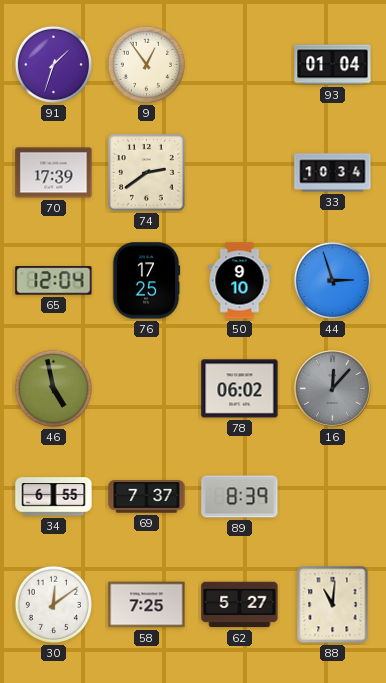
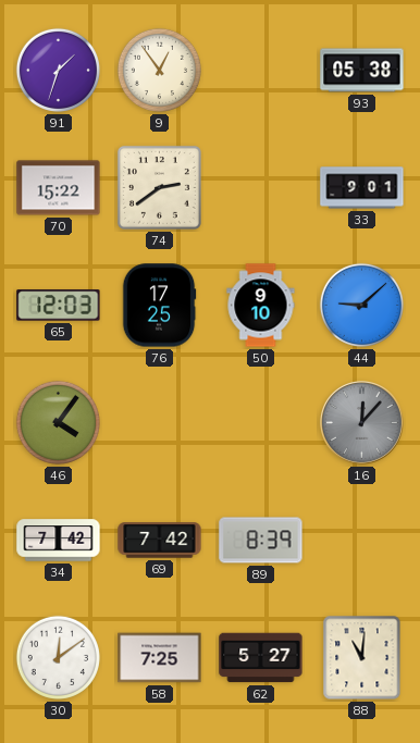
93: 01:04 -> 05:38 (362, 71)
70: 17:39 -> 15:22 (59, 188)
33: 10:34 -> 9:01 (362, 188)
65: 12:04 -> 12:03 (59, 306)
44: 2:57 -> 9:08 (361, 305)
46: 4:58 -> 4:06 (58, 422)
78: 06:02 -> none (240, 389)
34: 6:55 -> 7:42 (59, 541)
69: 7:37 -> 7:42 (160, 541)
